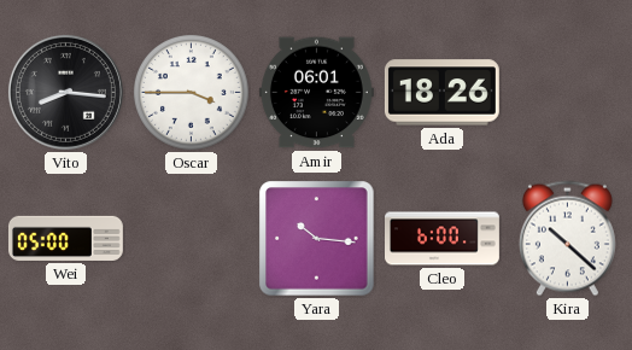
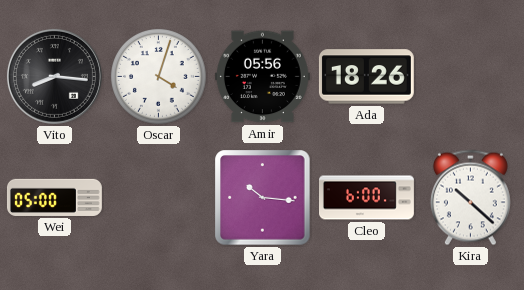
Oscar: 3:45 -> 4:03 (159, 77)
Amir: 06:01 -> 05:56 (262, 77)
